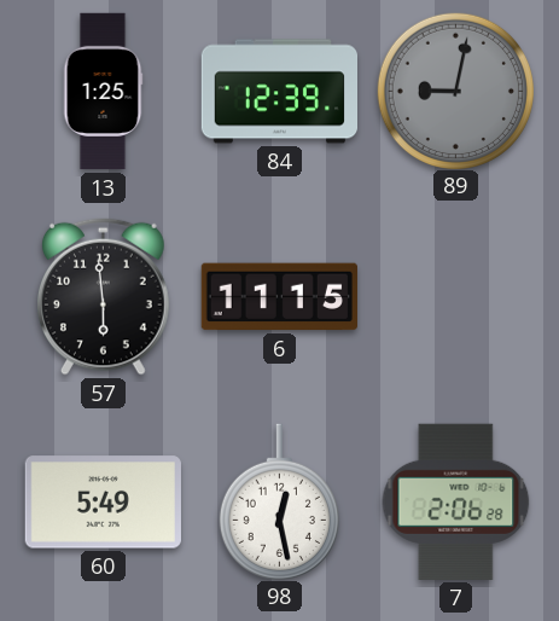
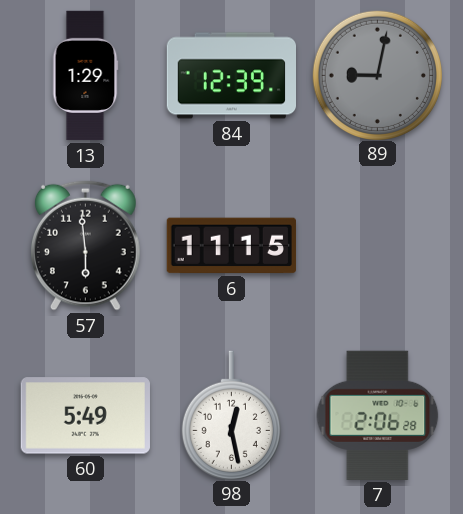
13: 1:25 -> 1:29 (85, 76)
